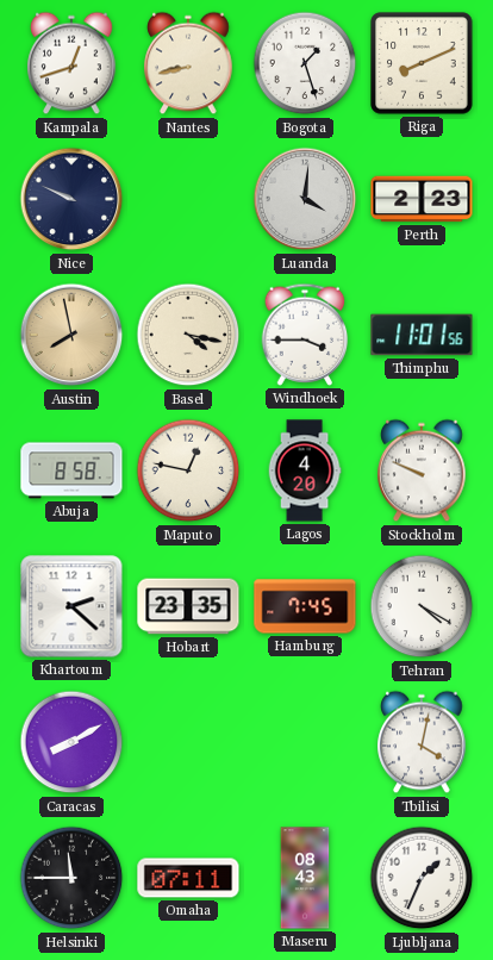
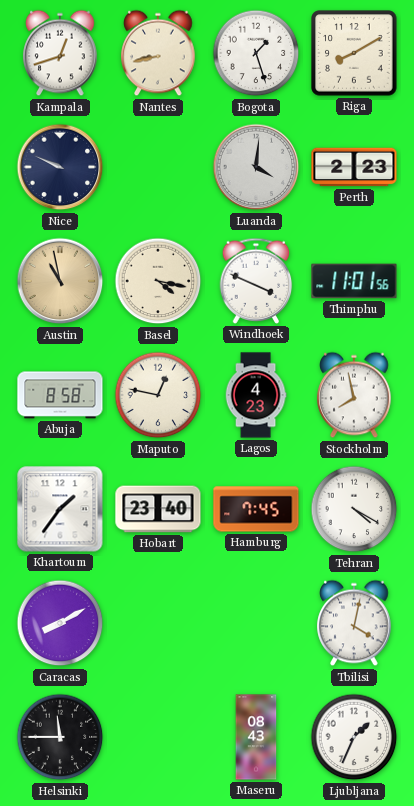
Riga: 8:11 -> 8:10 (354, 53)
Austin: 7:58 -> 10:58 (60, 281)
Windhoek: 3:45 -> 3:49 (256, 281)
Lagos: 4:20 -> 4:23 (256, 395)
Stockholm: 9:49 -> 7:58 (354, 395)
Khartoum: 2:22 -> 1:36 (60, 509)
Hobart: 23:35 -> 23:40 (158, 509)
Omaha: 07:11 -> none (188, 878)
